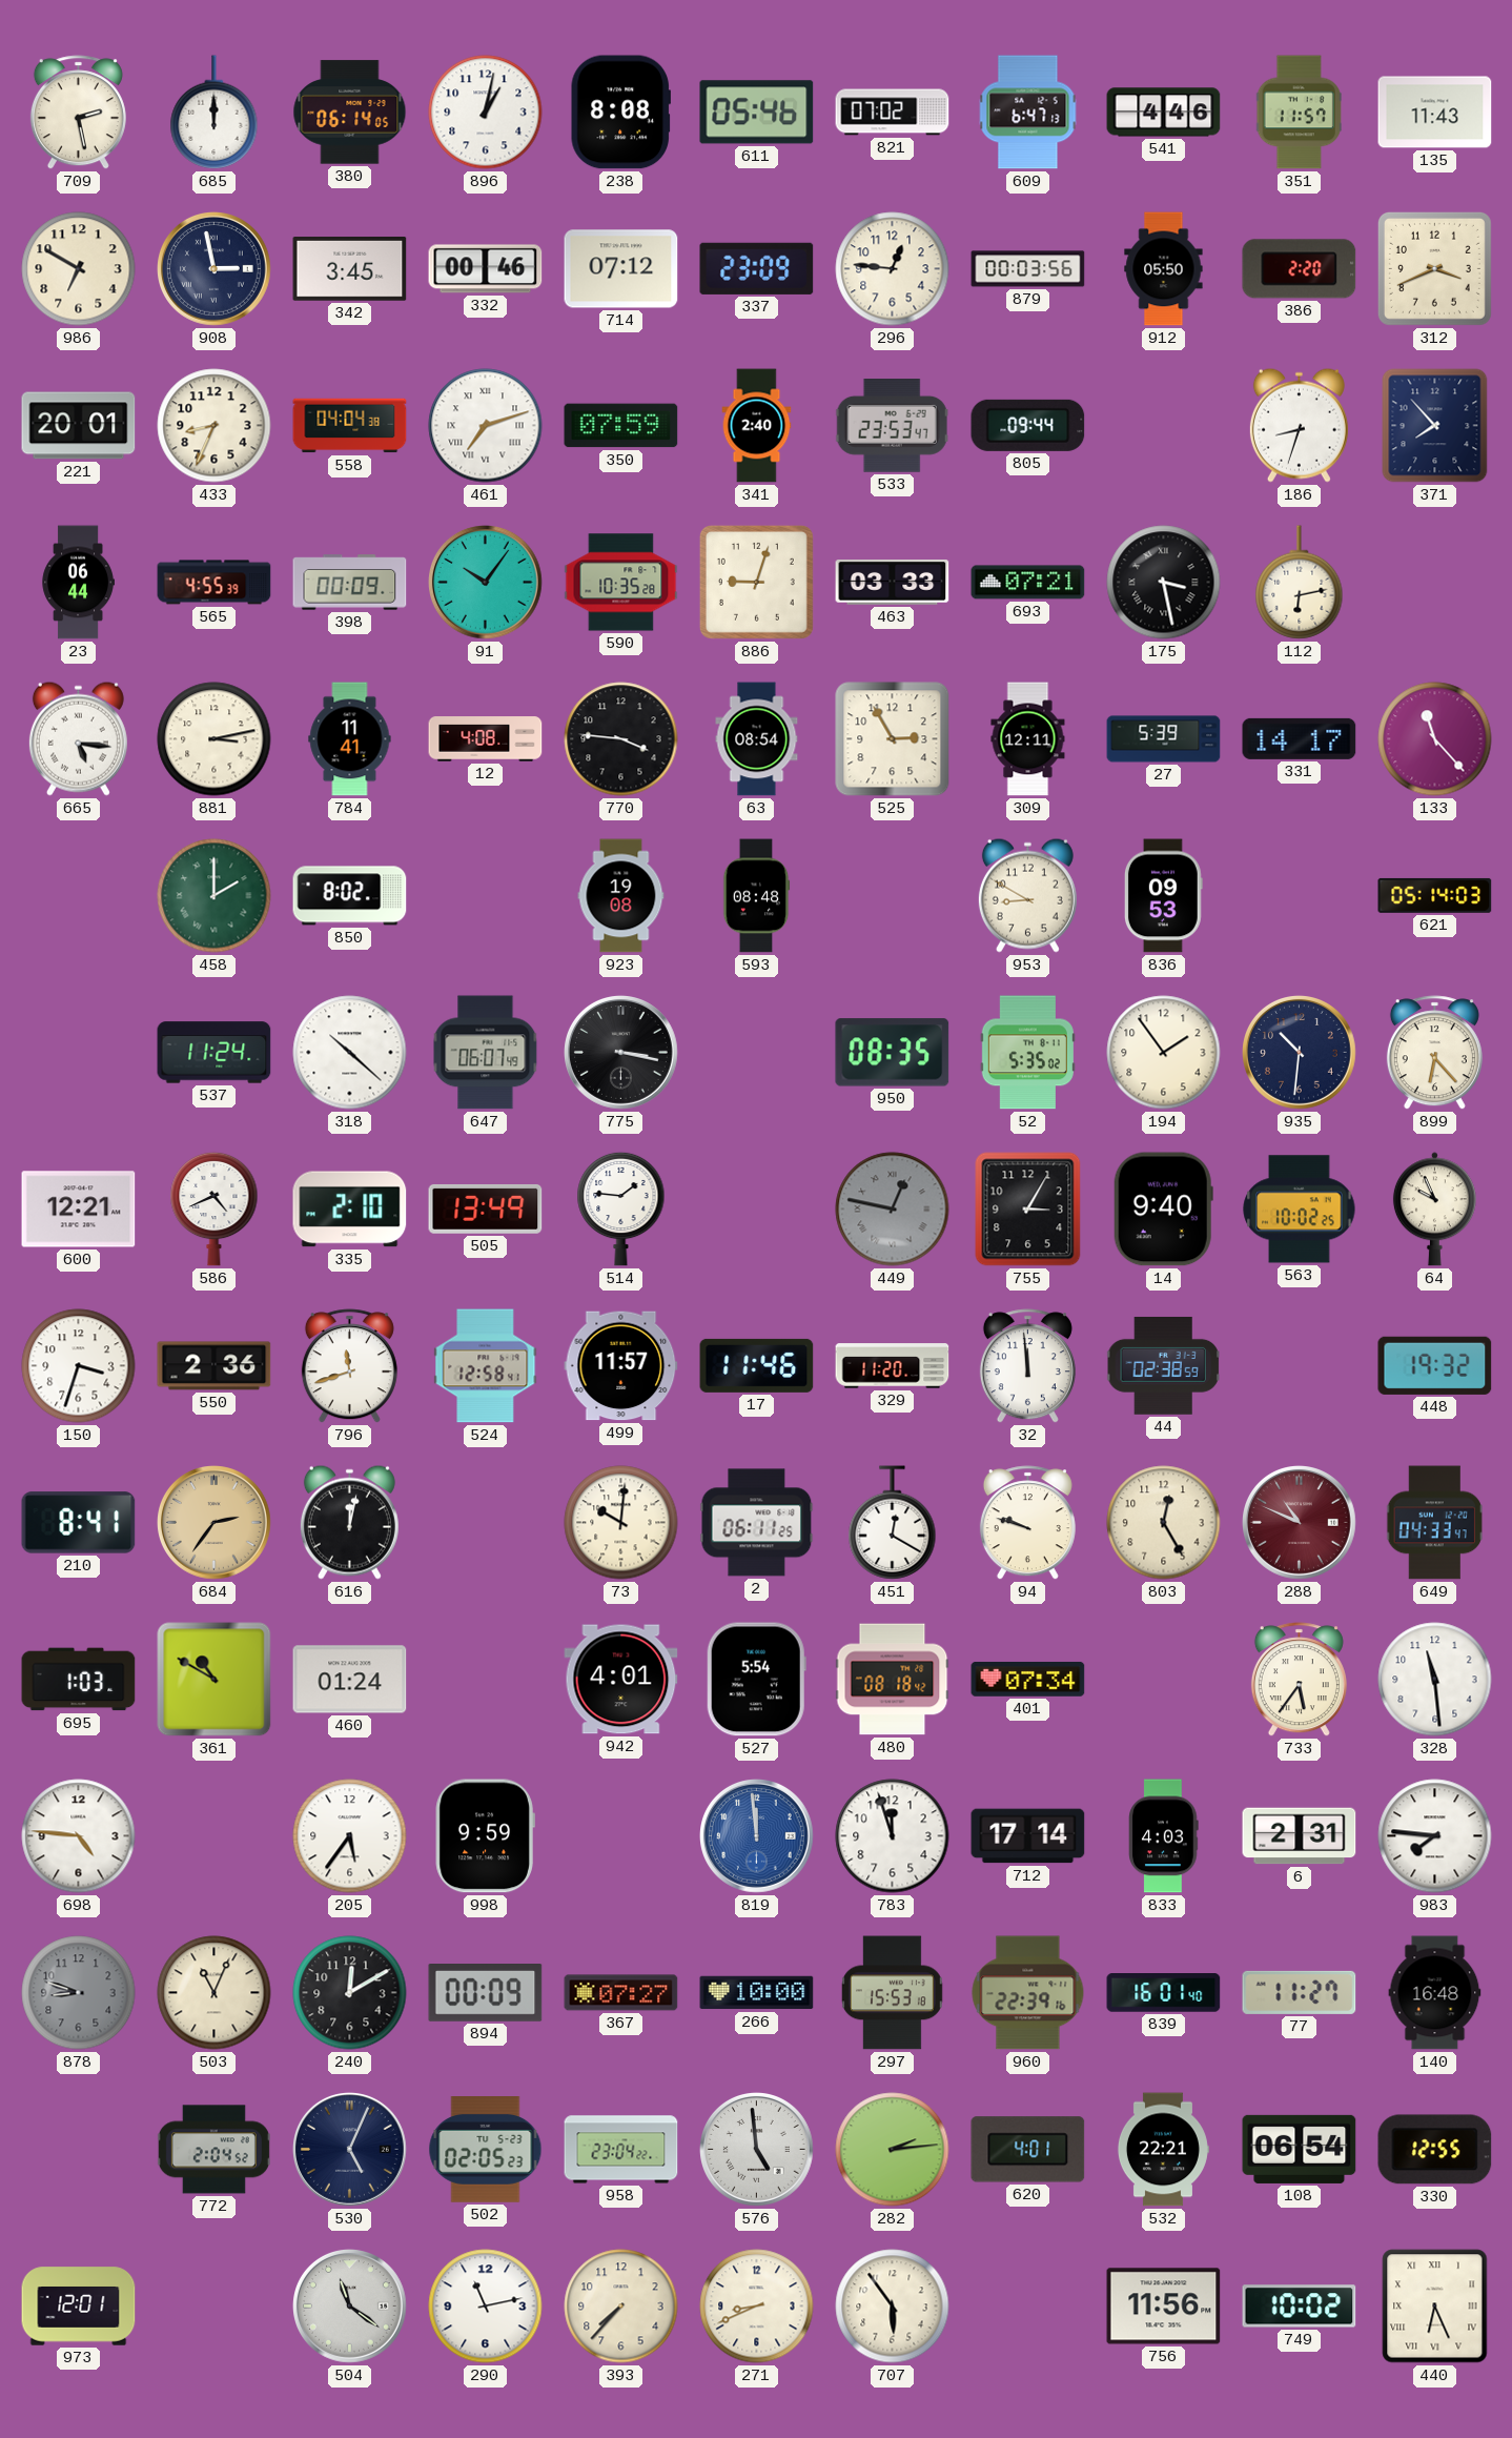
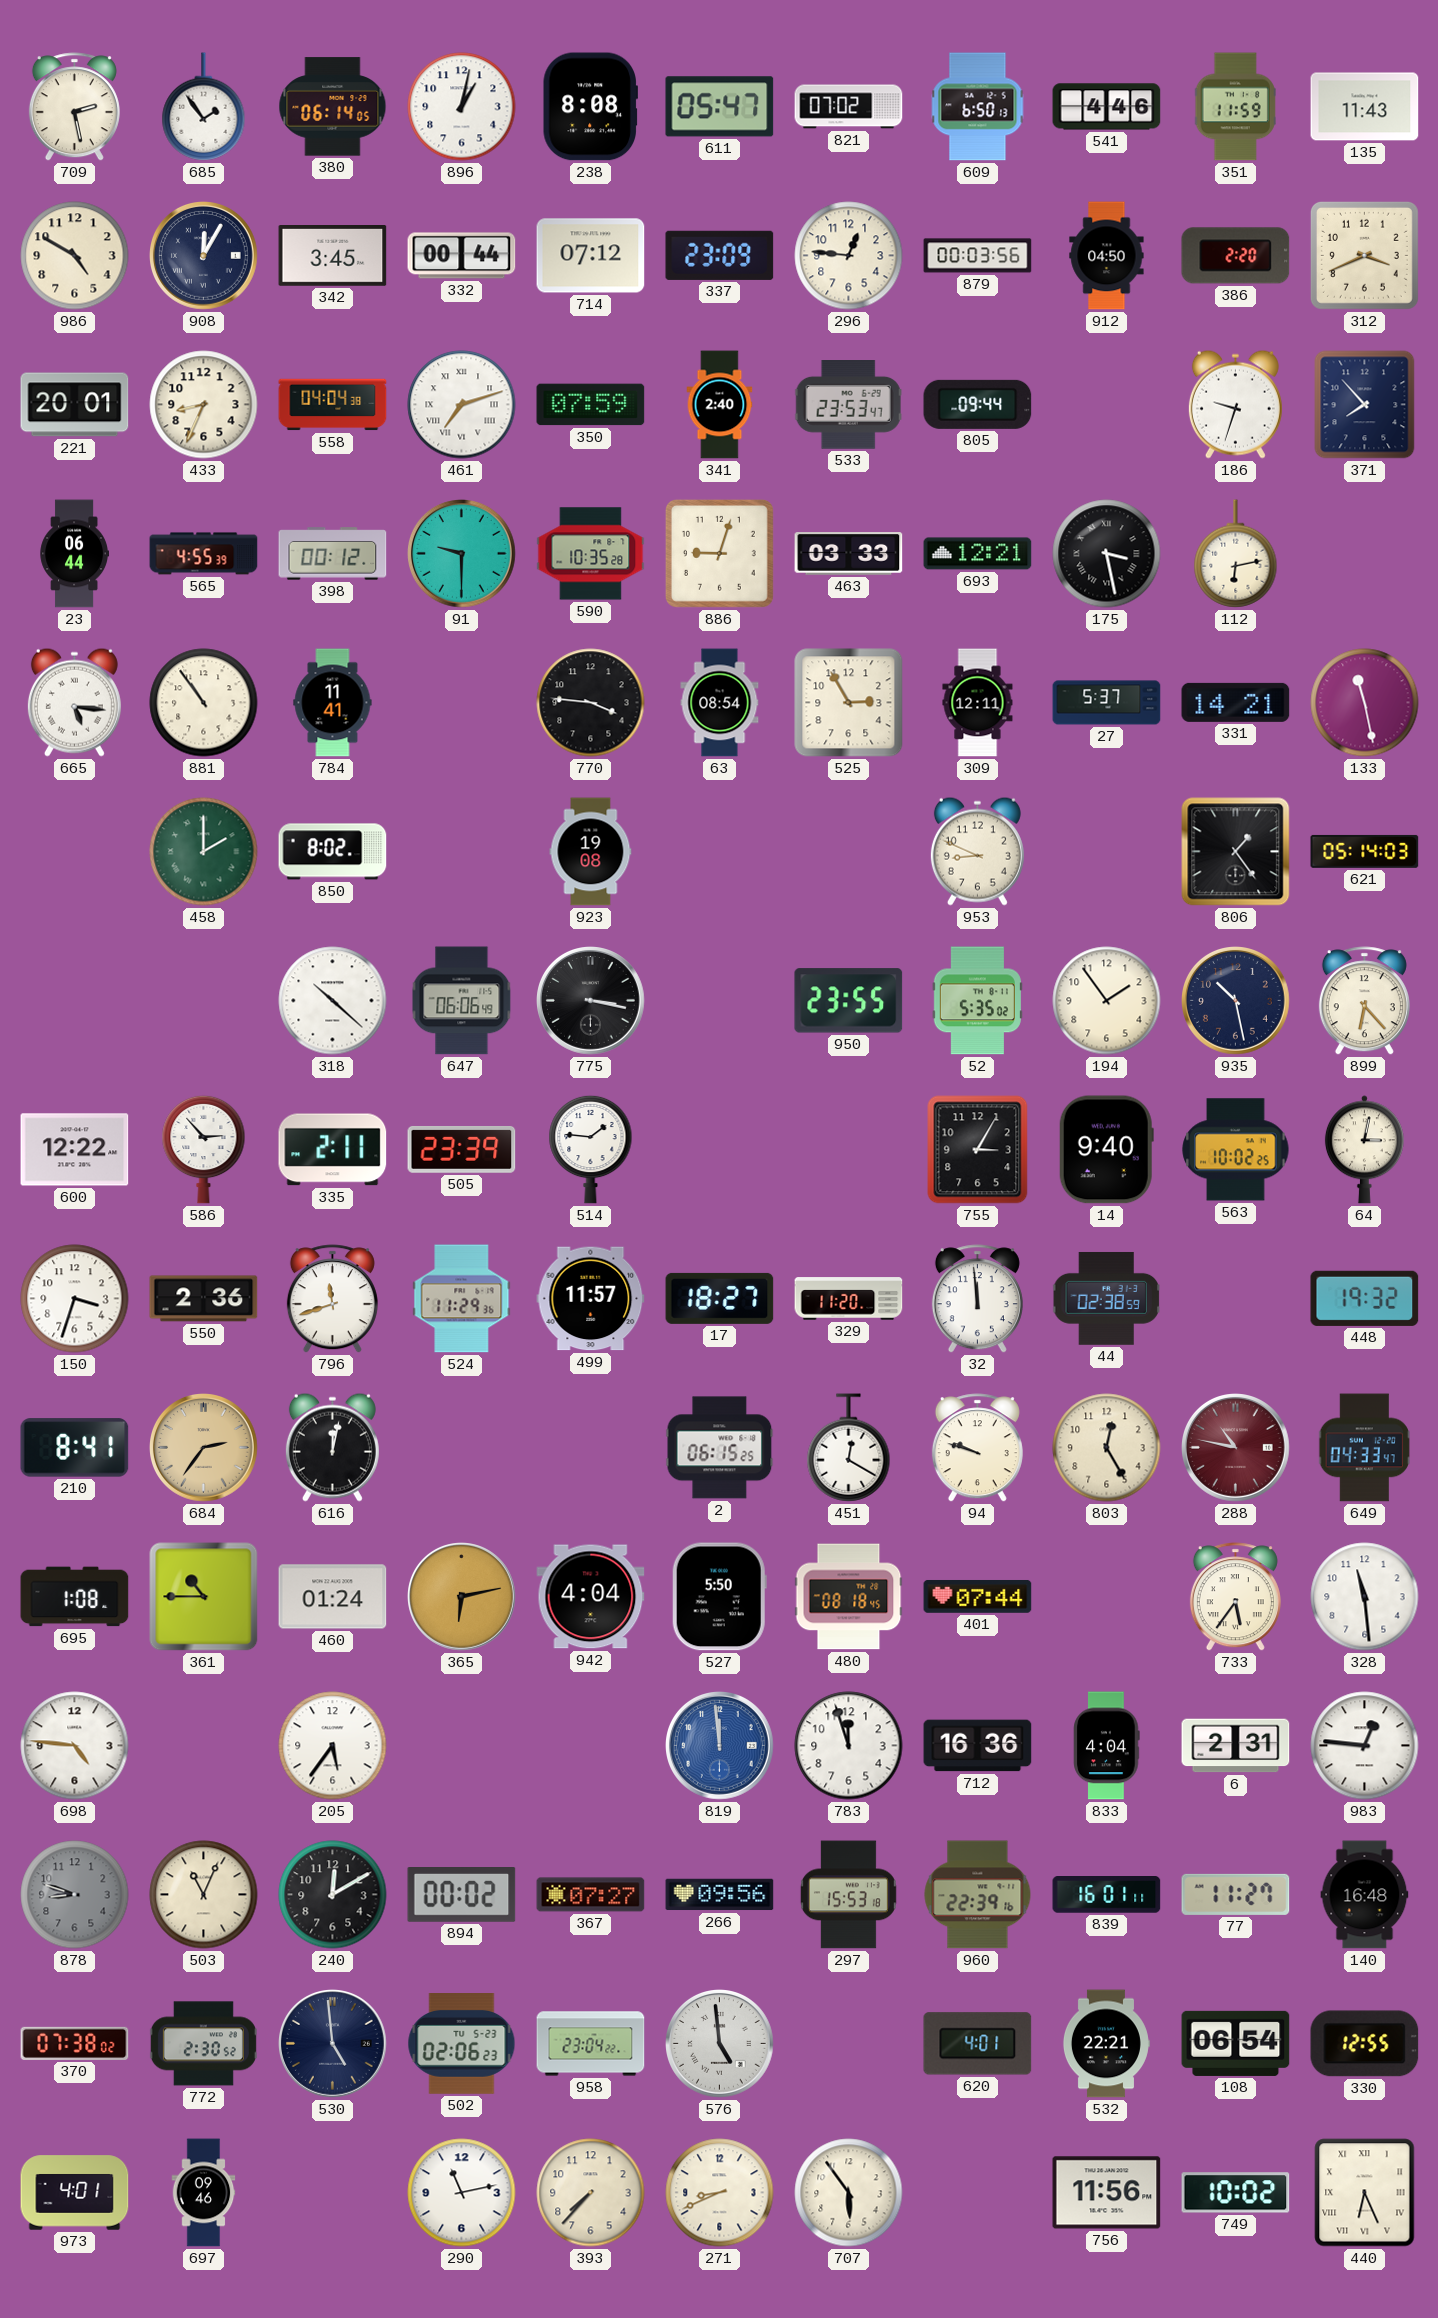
685: 12:00 -> 1:54 (204, 107)
611: 05:46 -> 05:47 (720, 107)
609: 6:47 -> 6:50 (978, 107)
351: 11:57 -> 11:59 (1235, 107)
986: 6:50 -> 4:50 (75, 256)
908: 2:58 -> 12:05 (204, 256)
332: 00:46 -> 00:44 (462, 256)
912: 05:50 -> 04:50 (1107, 256)
186: 8:33 -> 9:33 (1235, 404)
398: 00:09 -> 00:12 (333, 554)
91: 10:06 -> 9:30 (462, 554)
693: 07:21 -> 12:21 (978, 554)
881: 3:13 -> 10:54 (204, 703)
12: 4:08 -> none (486, 739)
27: 5:39 -> 5:37 (1107, 703)
331: 14:17 -> 14:21 (1236, 702)
133: 11:23 -> 11:28 (1365, 703)
593: 08:48 -> none (756, 896)
953: 8:50 -> 8:49 (977, 851)
836: 09:53 -> none (1163, 896)
806: none -> 1:24 (1236, 852)
537: 11:24 -> none (214, 1053)
647: 06:07 -> 06:06 (462, 1001)
950: 08:35 -> 23:55 (849, 1001)
935: 10:31 -> 10:28 (1236, 1001)
600: 12:21 -> 12:22 (75, 1150)
586: 4:41 -> 2:53 (204, 1149)
335: 2:10 -> 2:11 (333, 1150)
505: 13:49 -> 23:39 (462, 1149)
449: 12:47 -> none (893, 1210)
64: 9:56 -> 3:02 (1364, 1150)
524: 12:58 -> 11:29 (462, 1299)
17: 11:46 -> 18:27 (720, 1298)
73: 10:01 -> none (621, 1523)
2: 06:11 -> 06:15 (720, 1448)
288: 10:49 -> 10:47 (1236, 1448)
695: 1:03 -> 1:08 (75, 1597)
361: 10:50 -> 10:45 (204, 1597)
365: none -> 6:13 (462, 1597)
942: 4:01 -> 4:04 (591, 1597)
527: 5:54 -> 5:50 (719, 1597)
480: 08:18:42 -> 08:18:45 (849, 1597)
401: 07:34 -> 07:44 (978, 1596)
998: 9:59 -> none (485, 1836)
712: 17:14 -> 16:36 (978, 1746)
833: 4:03 -> 4:04 (1107, 1746)
983: 7:46 -> 12:46 (1365, 1746)
894: 00:09 -> 00:02 (462, 1895)
266: 10:00 -> 09:56 (720, 1895)
839: 16:01:40 -> 16:01:11 (1107, 1895)
370: none -> 07:38 (75, 2043)
772: 2:04 -> 2:30 (203, 2044)
530: 5:04 -> 4:59 (333, 2044)
502: 02:05 -> 02:06 (462, 2044)
282: 2:14 -> none (893, 2150)
973: 12:01 -> 4:01 (75, 2193)
697: none -> 09:46 (204, 2193)
504: 11:21 -> none (350, 2307)
